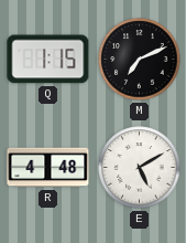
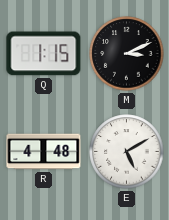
M: 7:11 -> 3:11 (127, 54)
